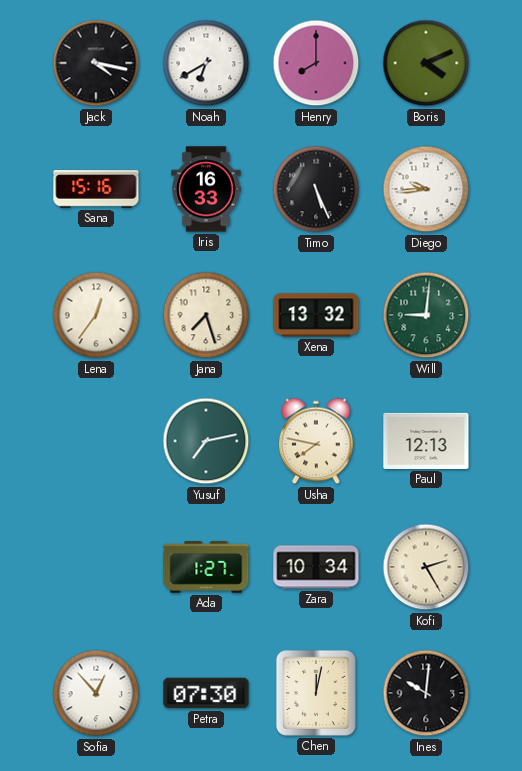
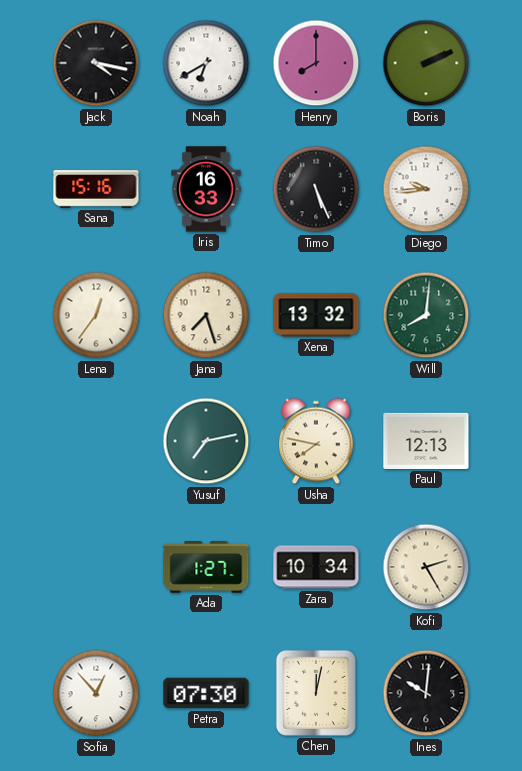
Boris: 4:11 -> 2:11 (426, 63)
Will: 9:01 -> 8:01 (426, 315)
